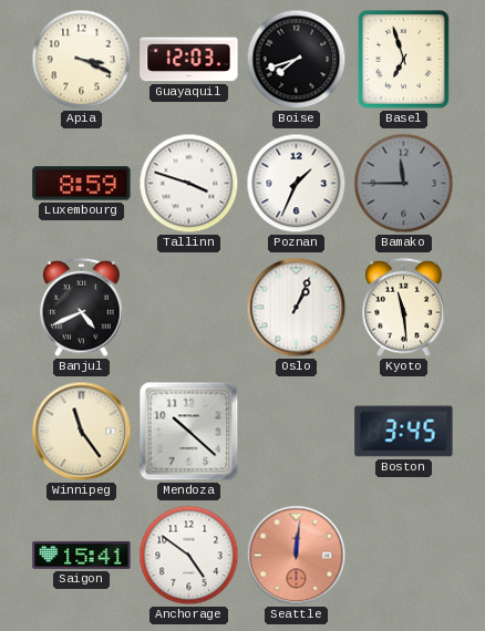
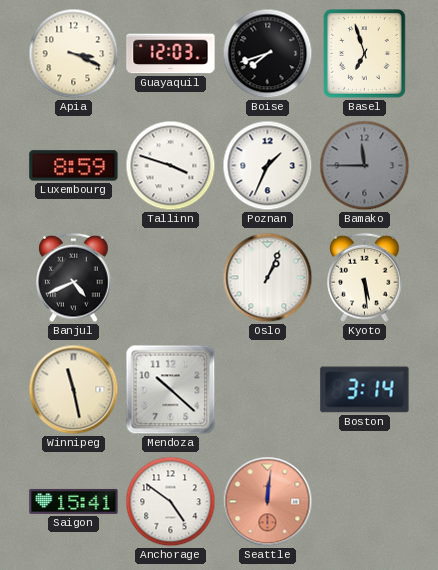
Kyoto: 11:29 -> 5:29 (365, 278)
Winnipeg: 11:24 -> 11:28 (74, 390)
Boston: 3:45 -> 3:14 (365, 390)
